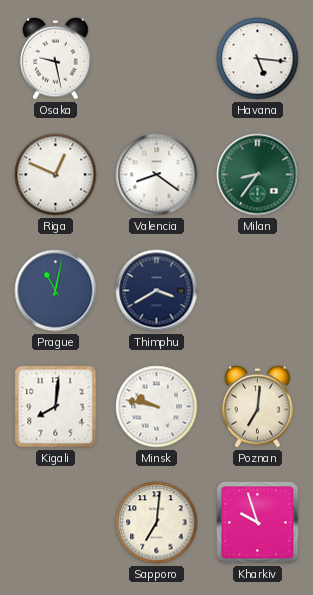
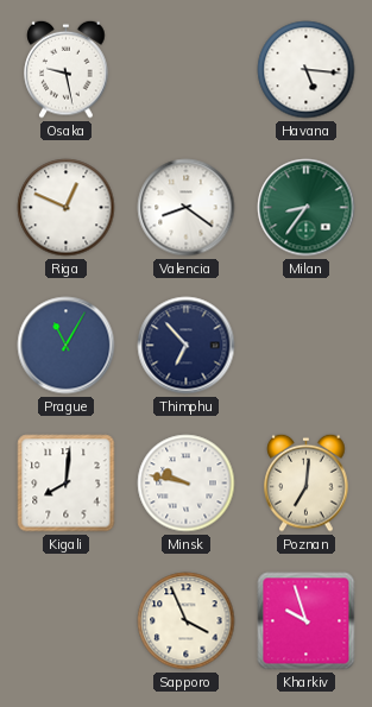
Prague: 11:02 -> 11:05 (67, 346)
Thimphu: 3:40 -> 6:53 (187, 346)
Sapporo: 7:01 -> 3:56 (187, 621)
